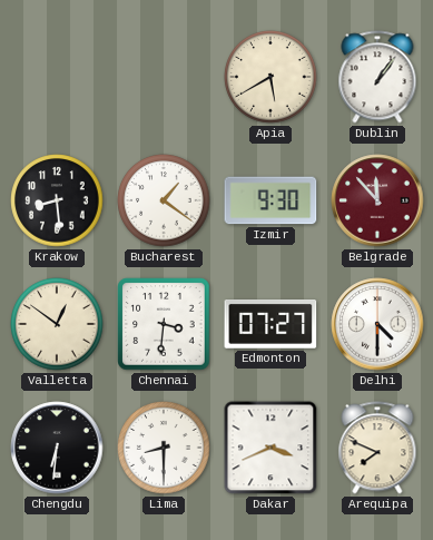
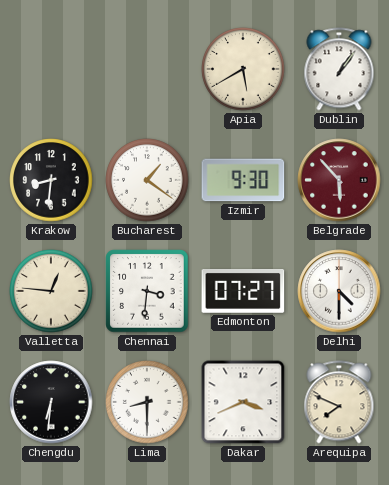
Krakow: 8:29 -> 8:31 (51, 180)
Belgrade: 11:53 -> 5:53 (339, 180)
Valletta: 12:51 -> 12:46 (51, 291)
